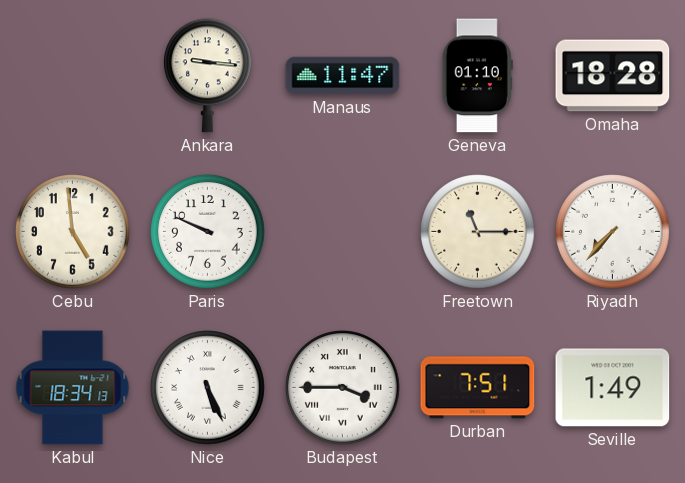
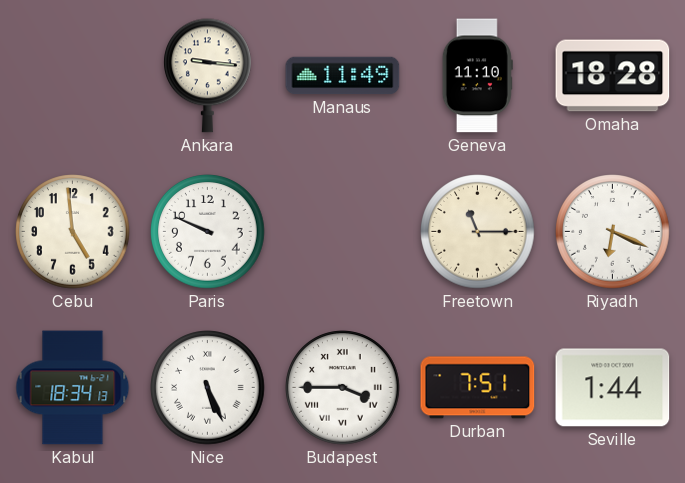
Manaus: 11:47 -> 11:49 (343, 76)
Geneva: 01:10 -> 11:10 (477, 76)
Riyadh: 7:37 -> 6:19 (613, 232)
Seville: 1:49 -> 1:44 (613, 388)
